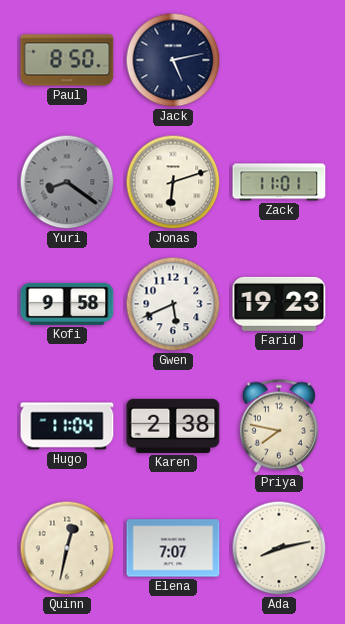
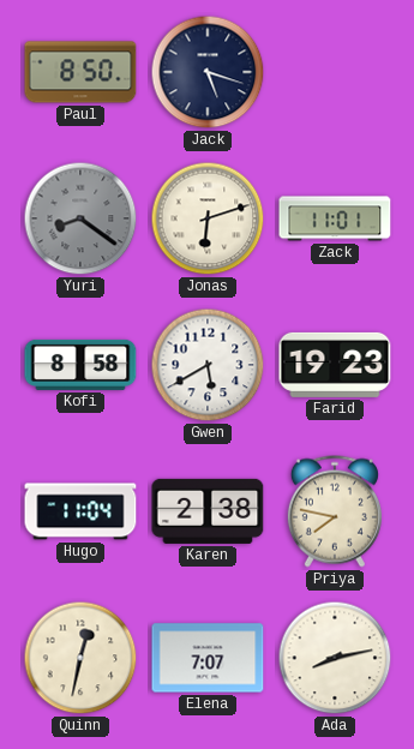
Jack: 5:13 -> 5:18 (208, 72)
Kofi: 9:58 -> 8:58 (80, 365)
Gwen: 5:41 -> 5:40 (208, 365)
